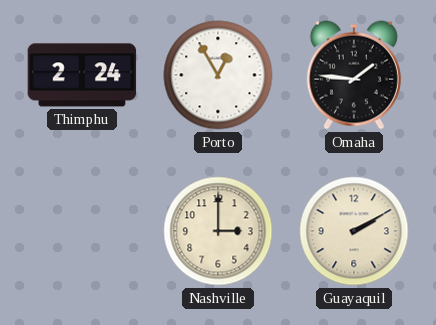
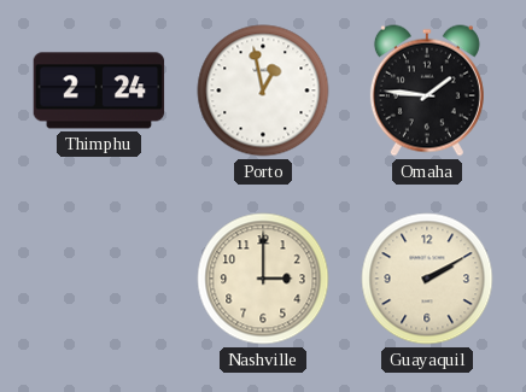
Porto: 12:55 -> 12:58 (263, 90)
